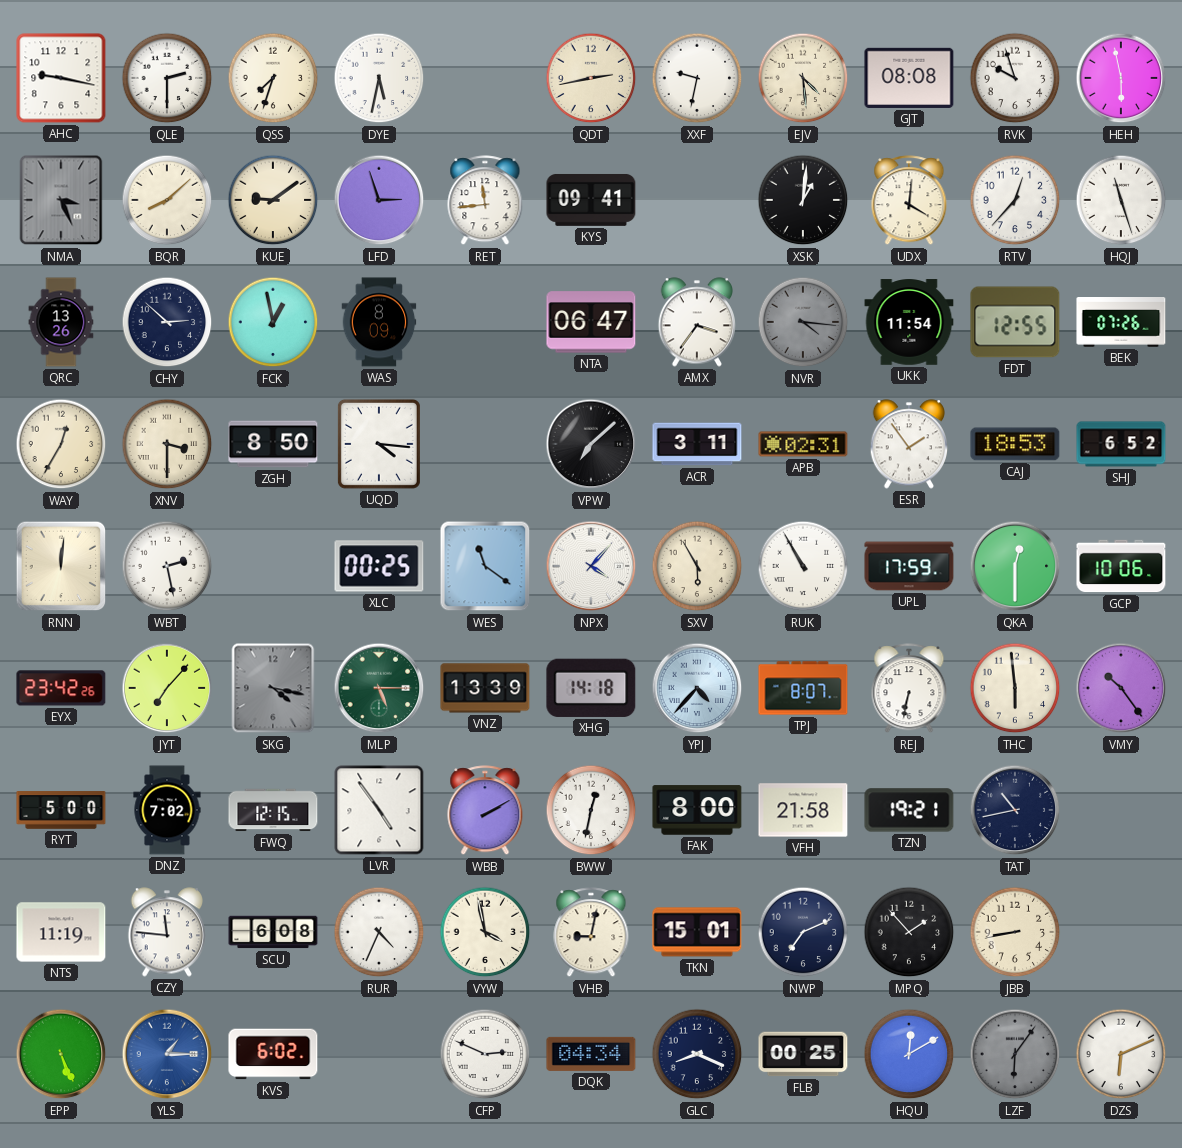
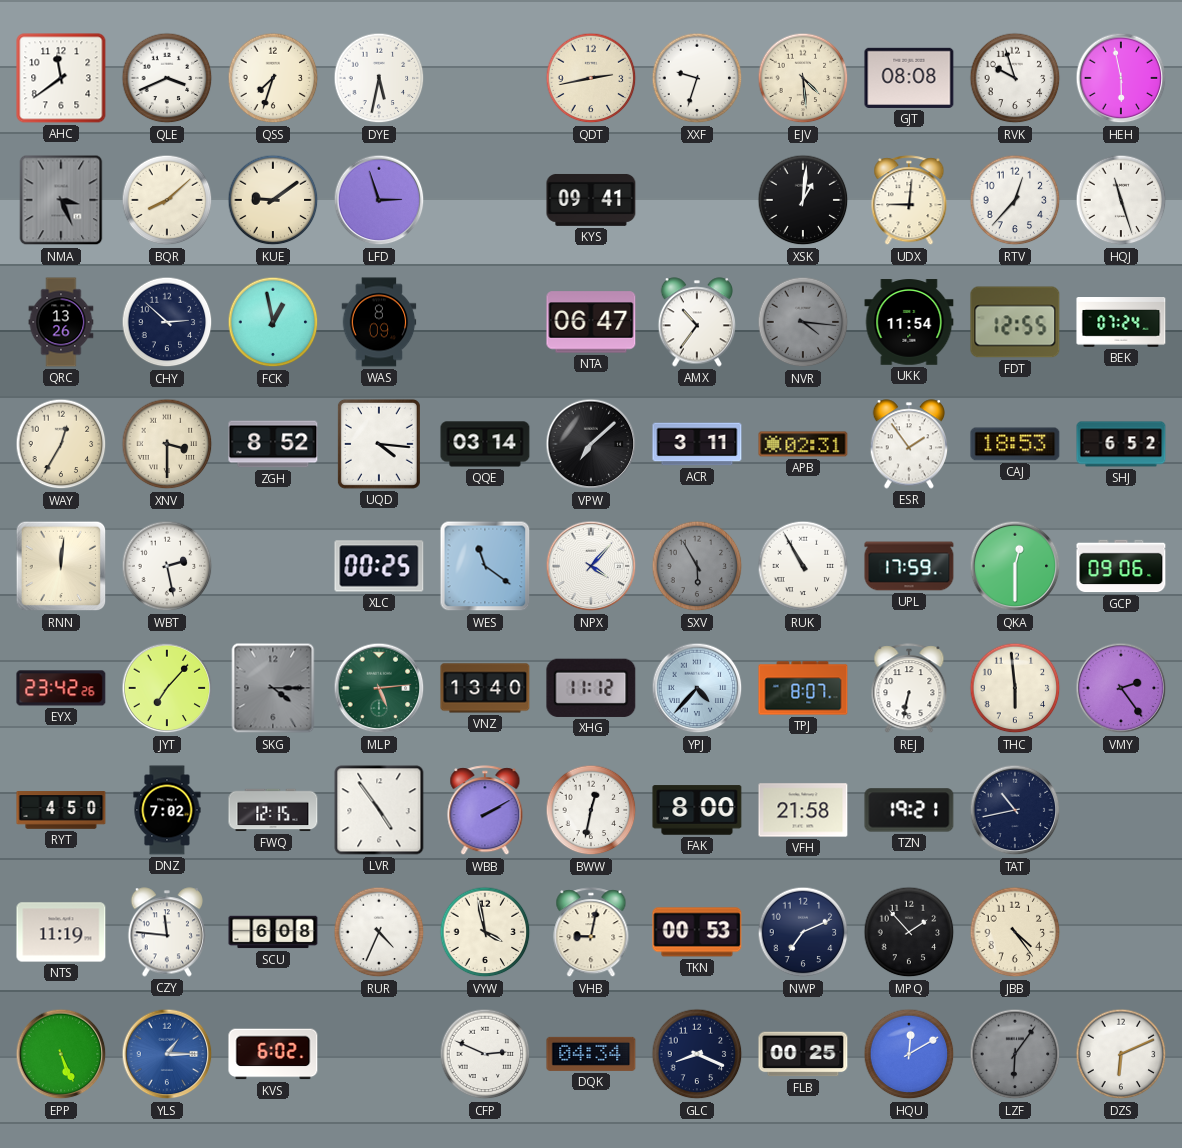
AHC: 9:17 -> 11:39 (61, 78)
QLE: 2:30 -> 3:41 (167, 78)
XXF: 9:32 -> 9:33 (697, 78)
RET: 11:44 -> none (485, 201)
UDX: 4:01 -> 9:01 (909, 201)
AMX: 3:36 -> 10:36 (697, 322)
BEK: 07:26 -> 07:24 (1121, 323)
ZGH: 8:50 -> 8:52 (273, 444)
QQE: none -> 03:14 (485, 444)
SXV dial: cream -> grey (697, 566)
GCP: 10:06 -> 09:06 (1121, 566)
SKG: 4:17 -> 4:15 (273, 688)
MLP: 5:15 -> 5:14 (379, 688)
VNZ: 13:39 -> 13:40 (485, 688)
XHG: 14:18 -> 11:12 (591, 688)
VMY: 10:24 -> 2:24 (1121, 688)
RYT: 5:00 -> 4:50 (61, 810)
TKN: 15:01 -> 00:53 (697, 932)
JBB: 8:43 -> 4:24 (1015, 932)
